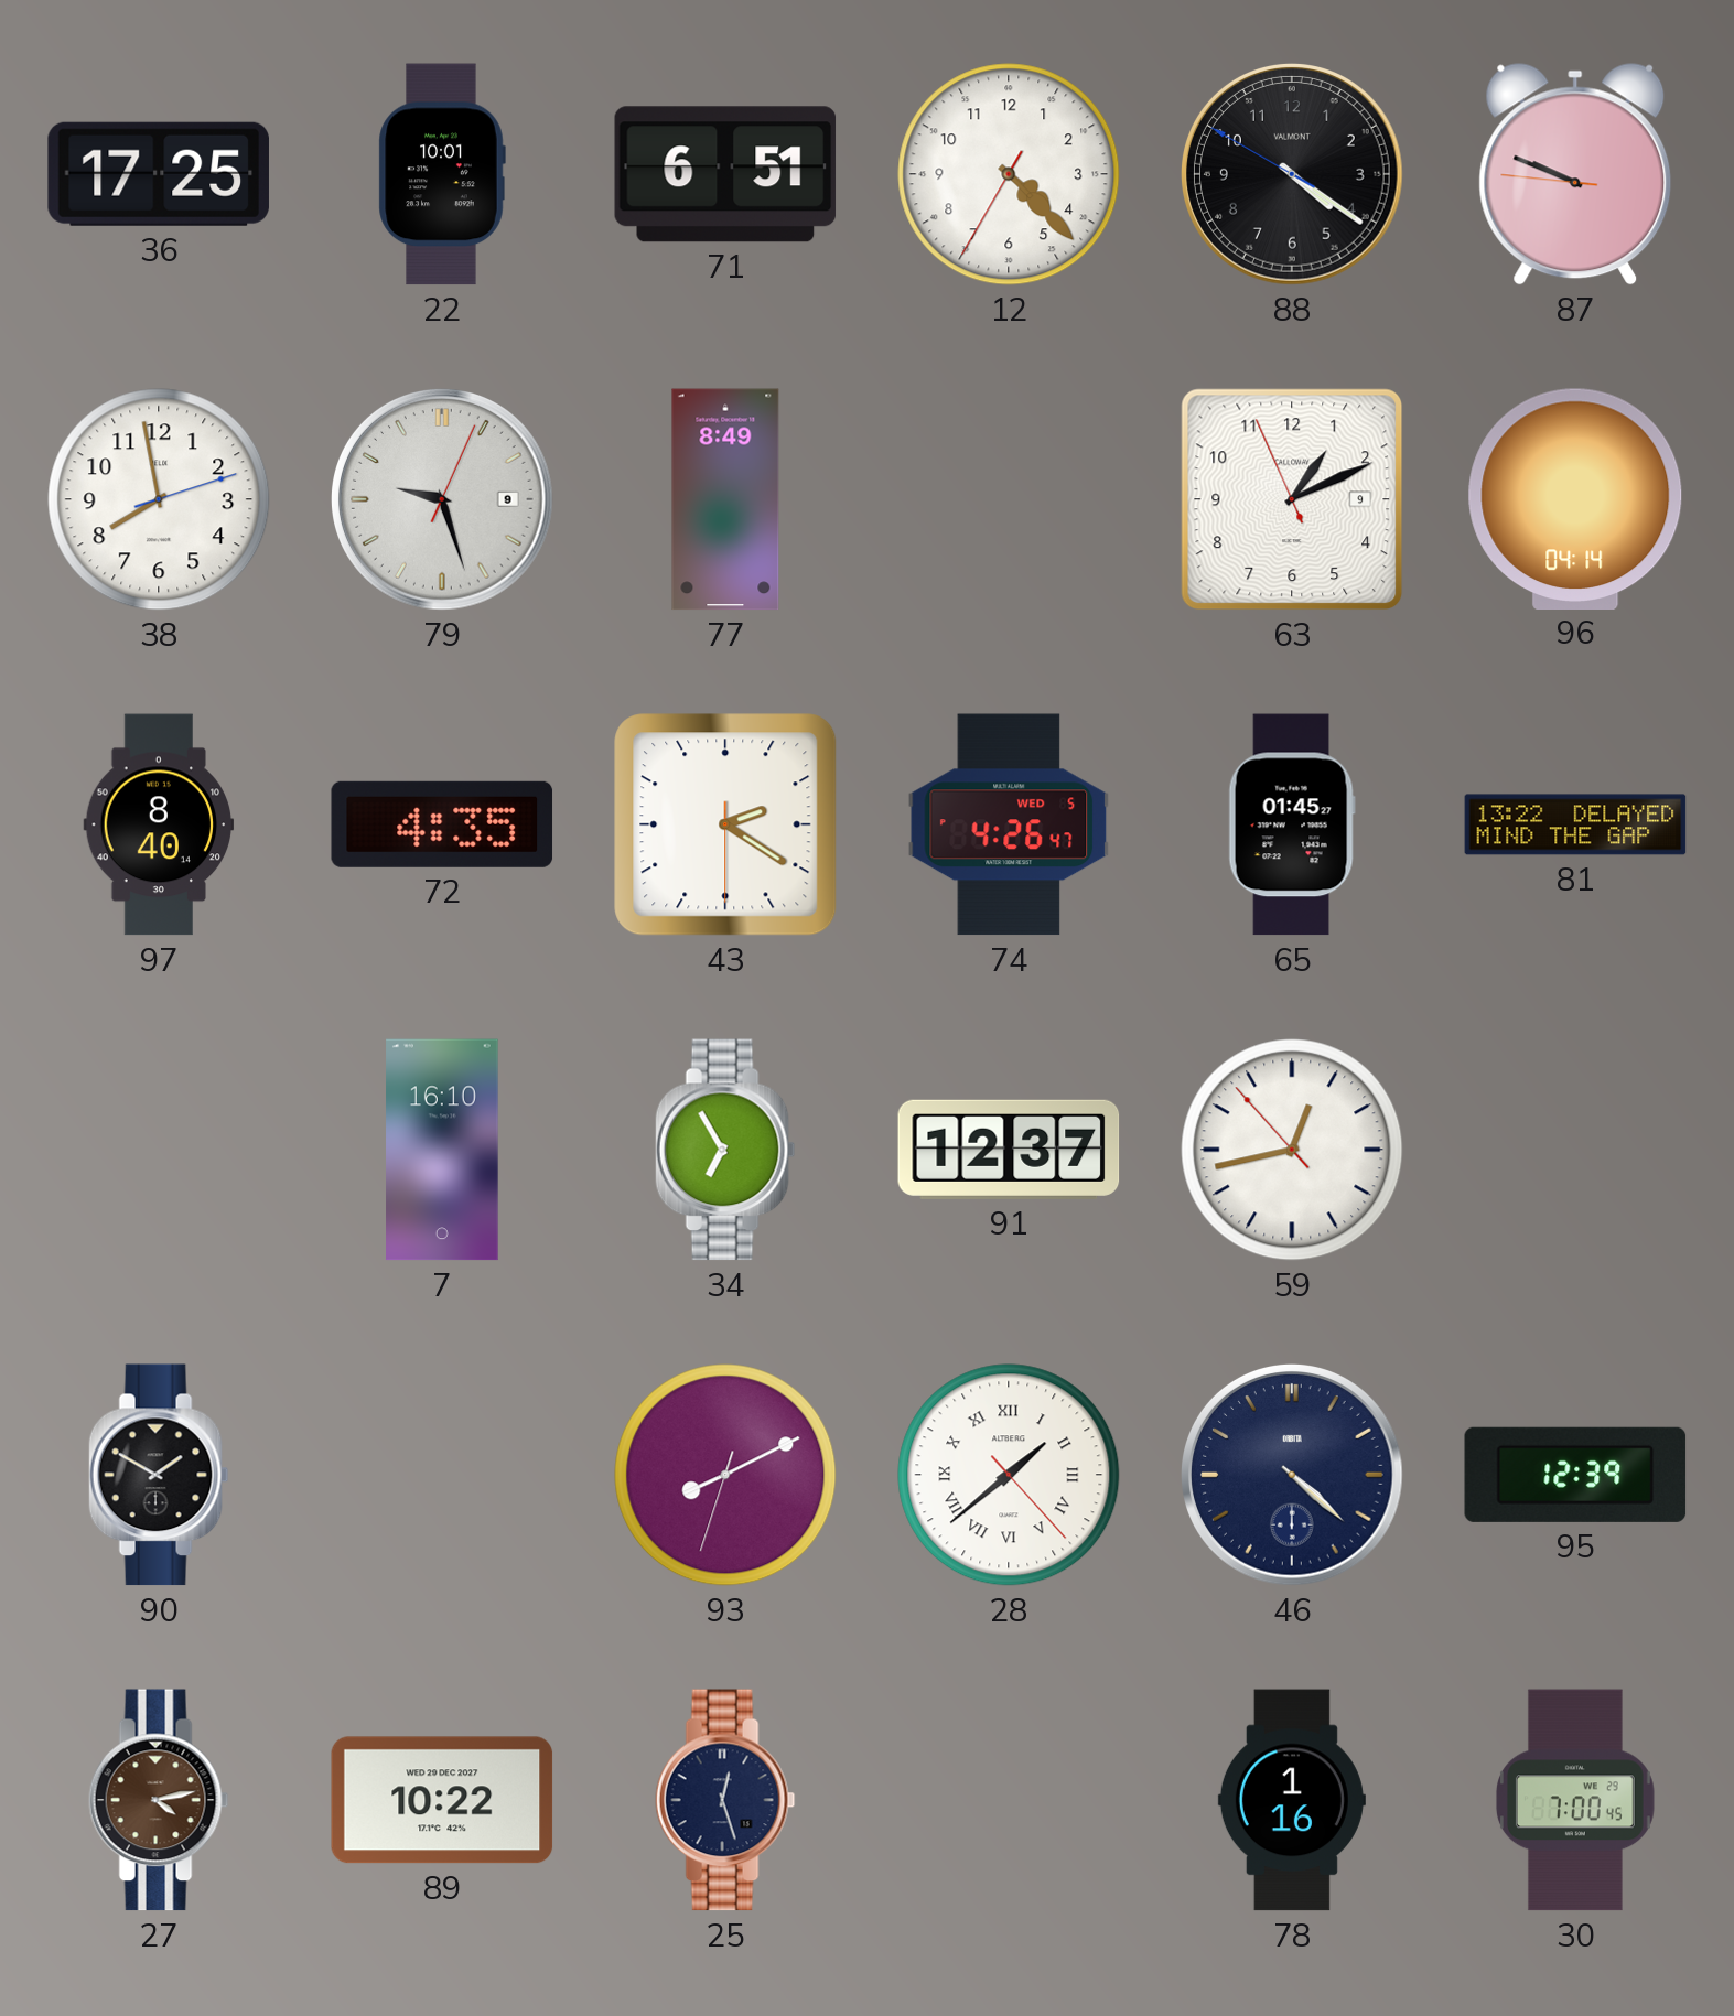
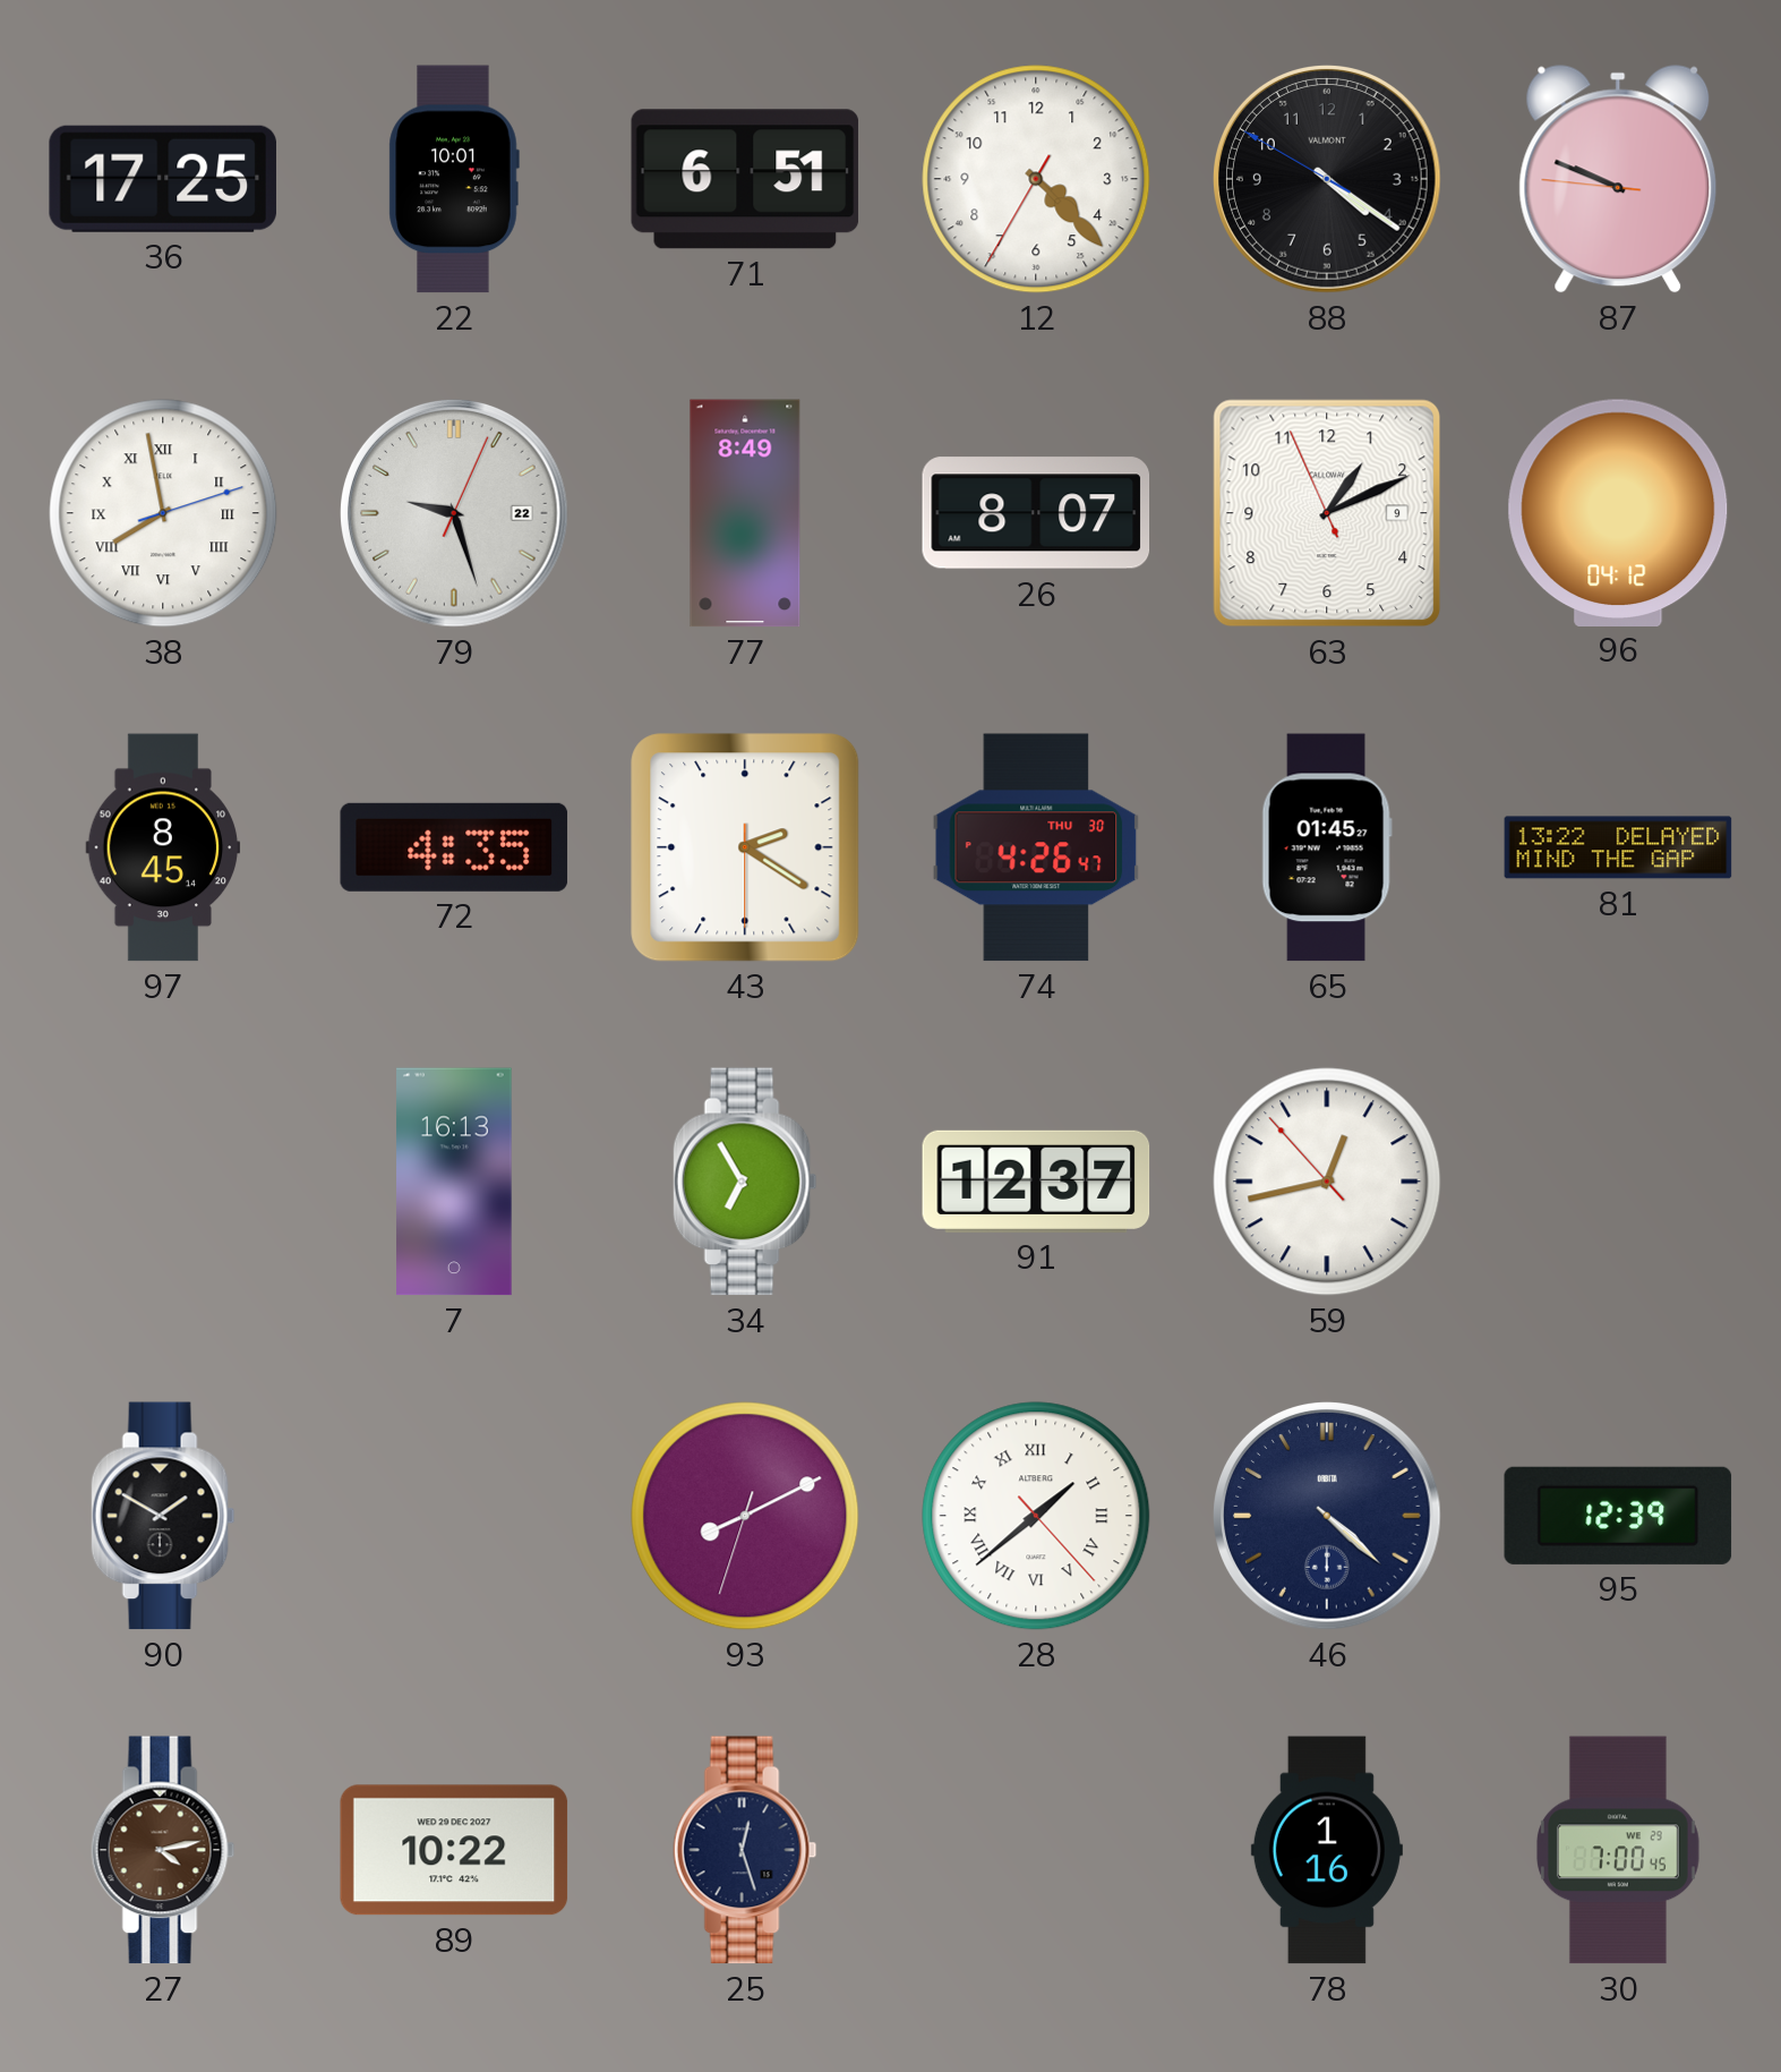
38 numerals: Arabic -> Roman (163, 513)
79 date: 9 -> 22 (455, 514)
26: none -> 8:07 (1036, 513)
96: 04:14 -> 04:12 (1618, 512)
97: 8:40 -> 8:45 (163, 847)
74 date: WED 5 -> THU 30 (1036, 847)
7: 16:10 -> 16:13 (454, 1182)
